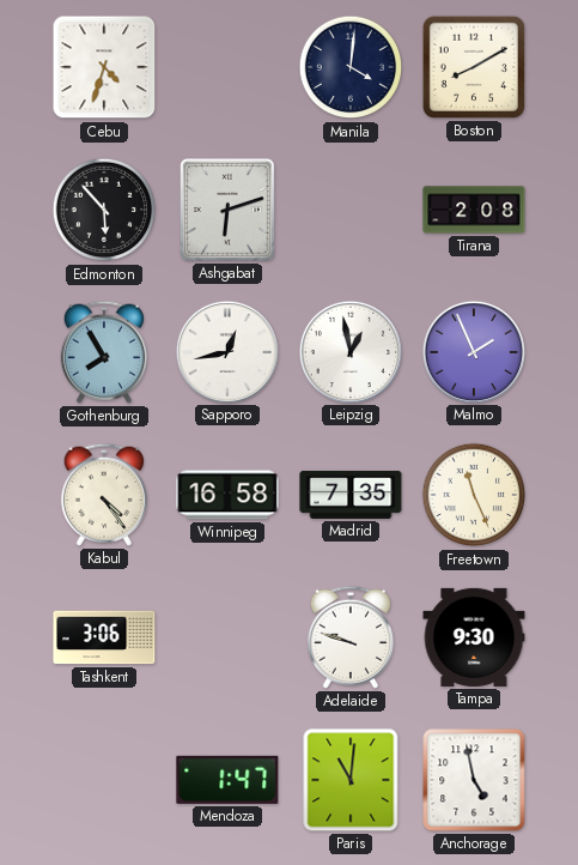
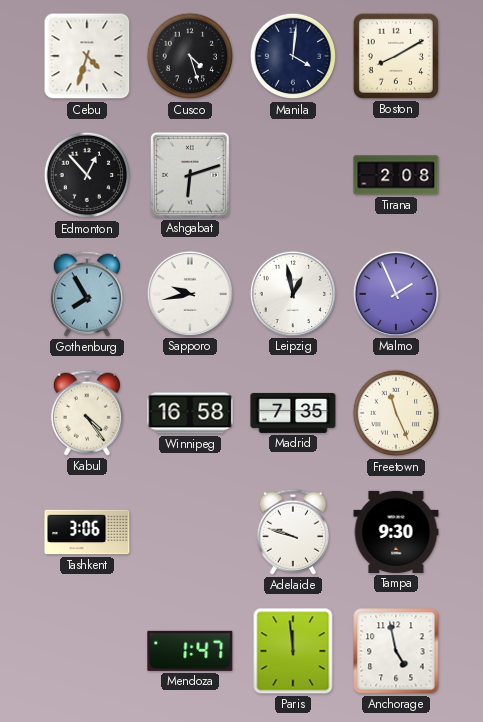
Cusco: none -> 4:27 (190, 56)
Edmonton: 5:53 -> 12:53 (87, 175)
Sapporo: 12:43 -> 9:43 (189, 293)
Paris: 11:01 -> 11:59 (293, 651)
